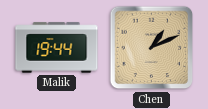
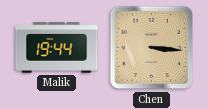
Chen: 1:11 -> 3:16 (152, 48)
